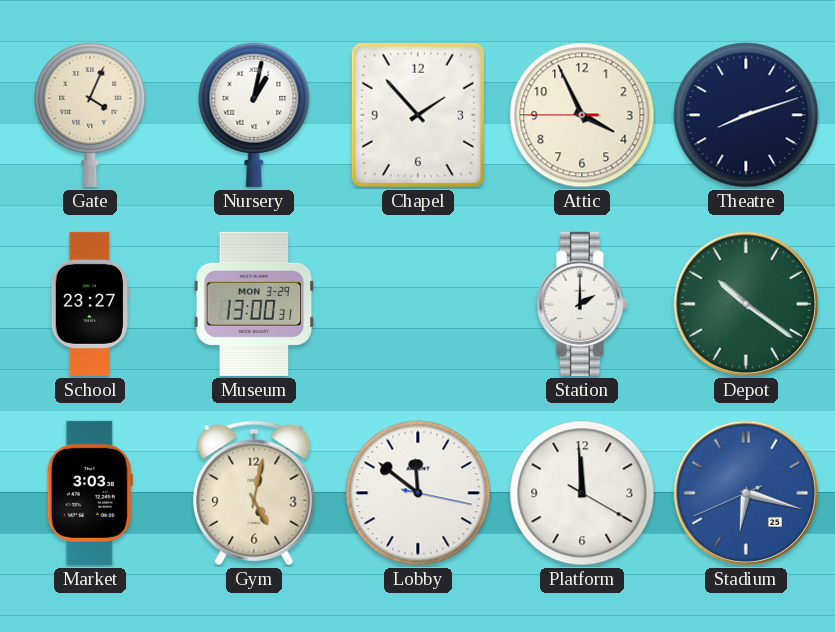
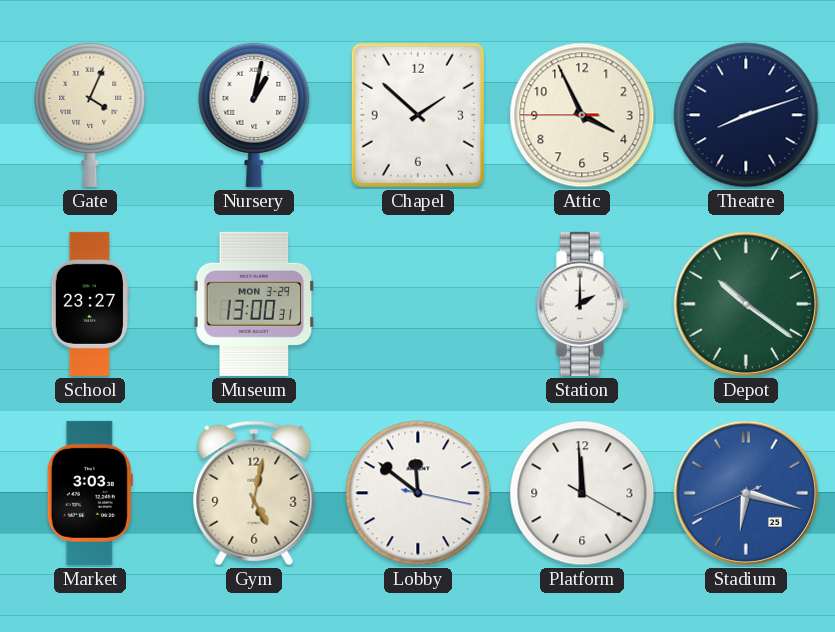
Chapel: 1:53 -> 1:52 (418, 115)
